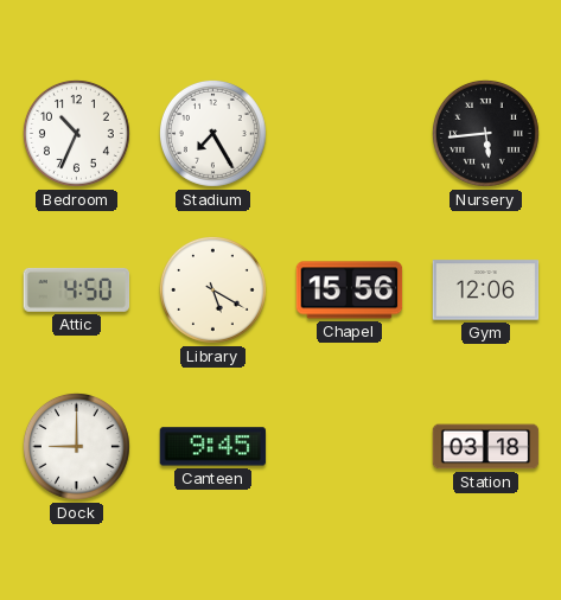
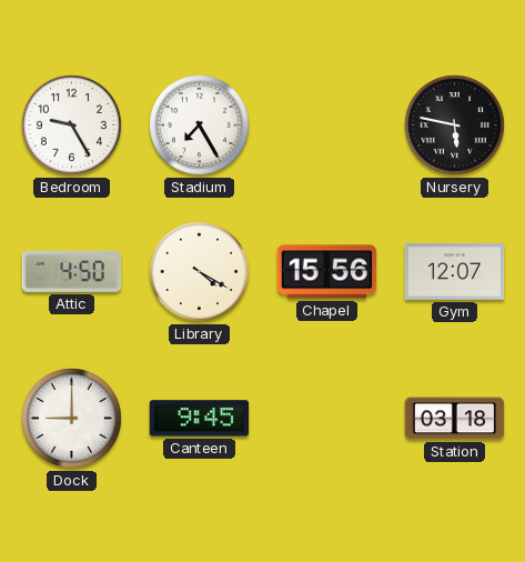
Bedroom: 10:34 -> 9:25 (71, 124)
Nursery: 5:44 -> 5:47 (454, 124)
Library: 5:20 -> 4:20 (199, 271)
Gym: 12:06 -> 12:07 (455, 272)
